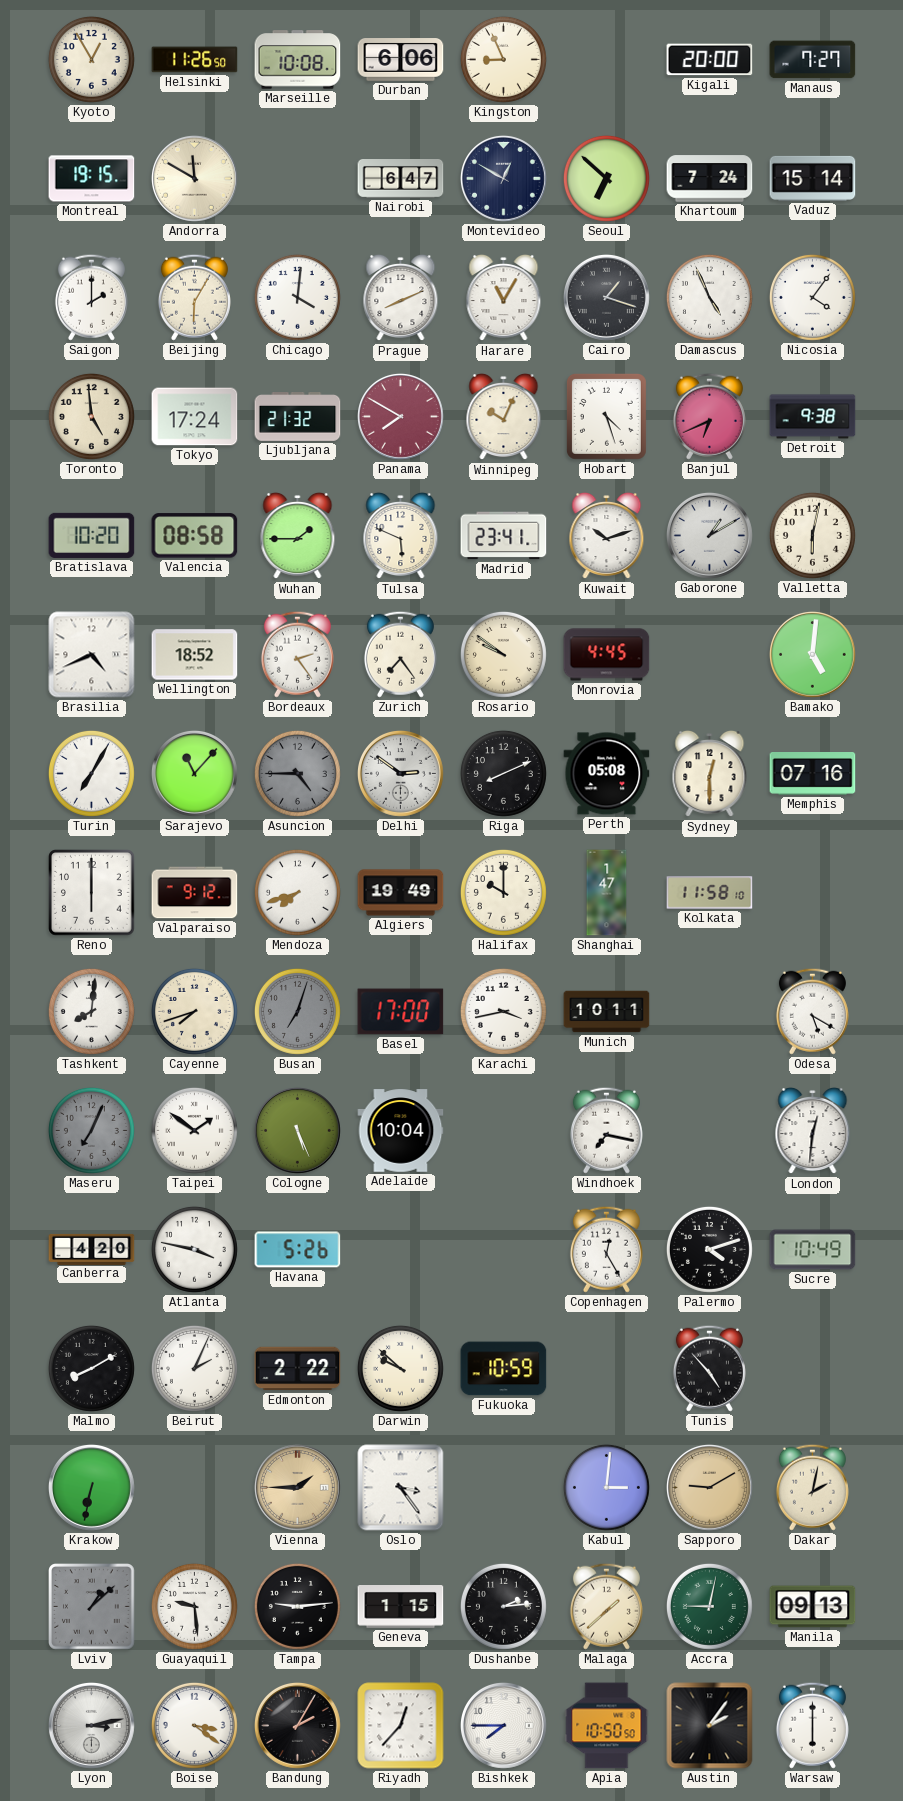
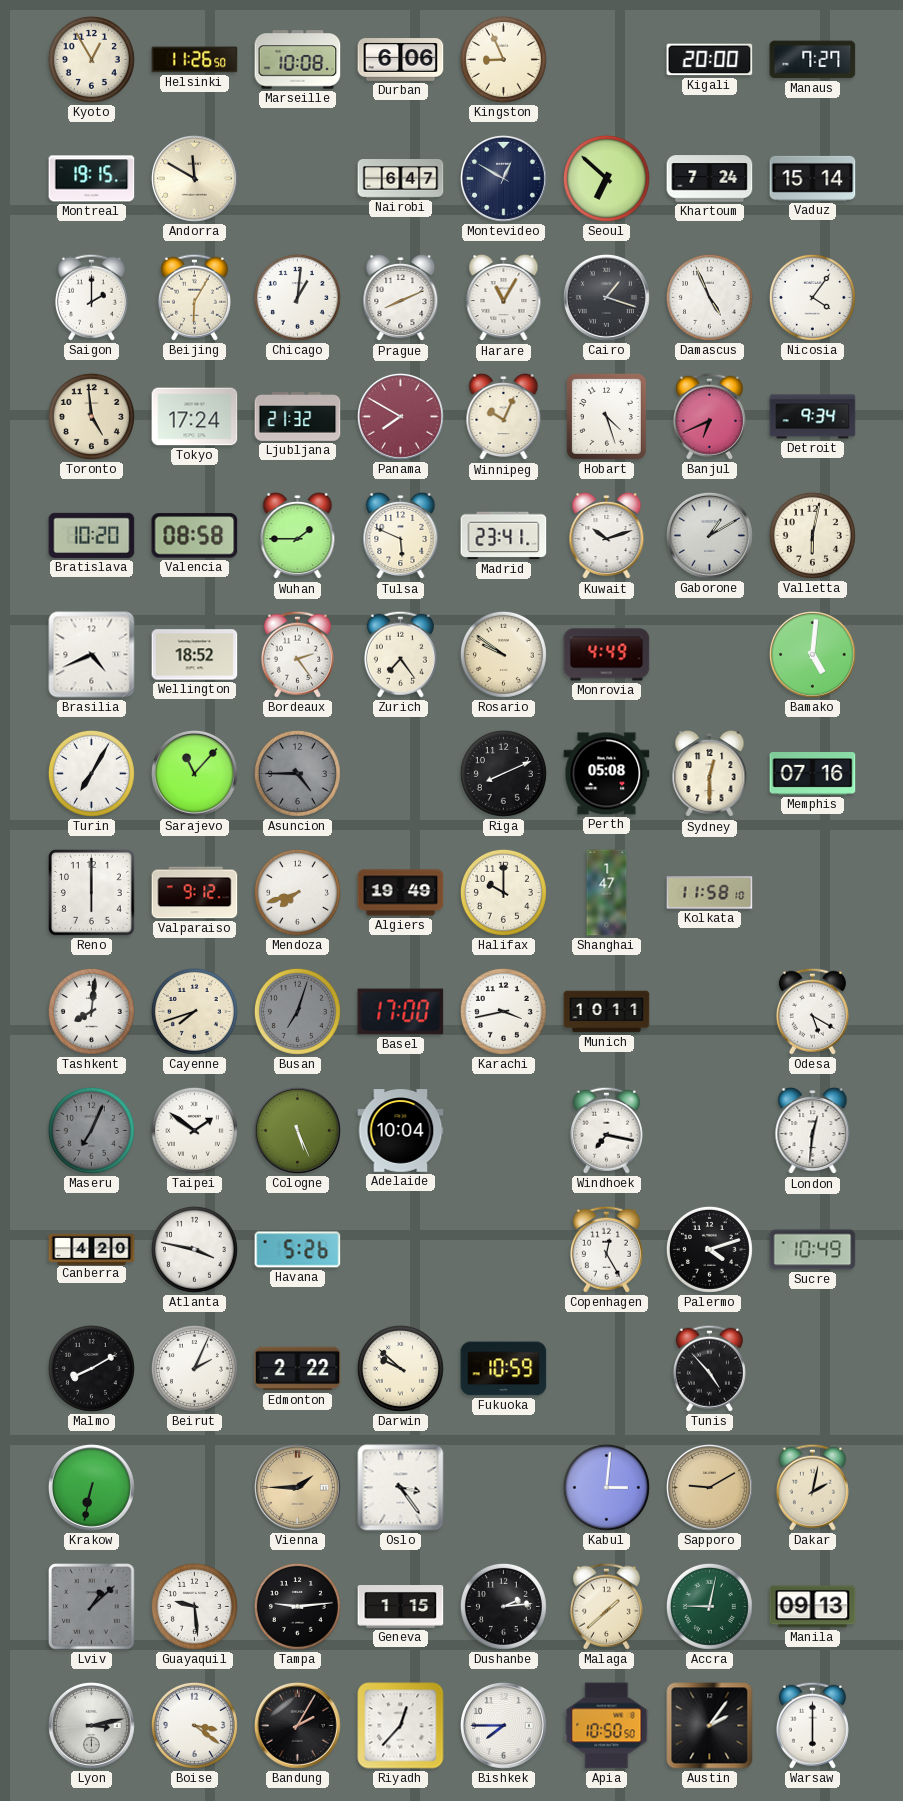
Chicago: 4:01 -> 1:01 (297, 297)
Detroit: 9:38 -> 9:34 (813, 417)
Monrovia: 4:45 -> 4:49 (607, 655)
Delhi: 2:51 -> none (401, 774)
